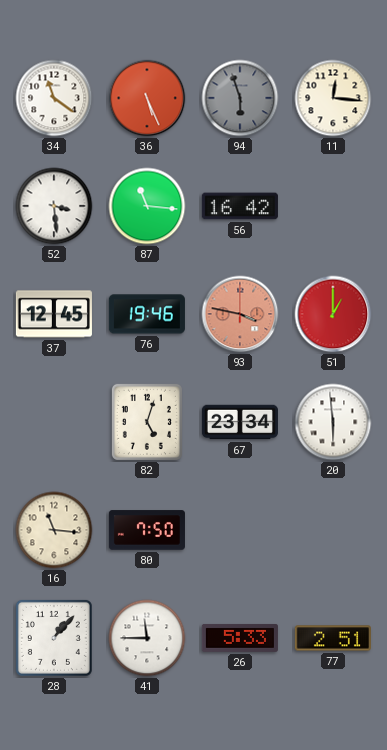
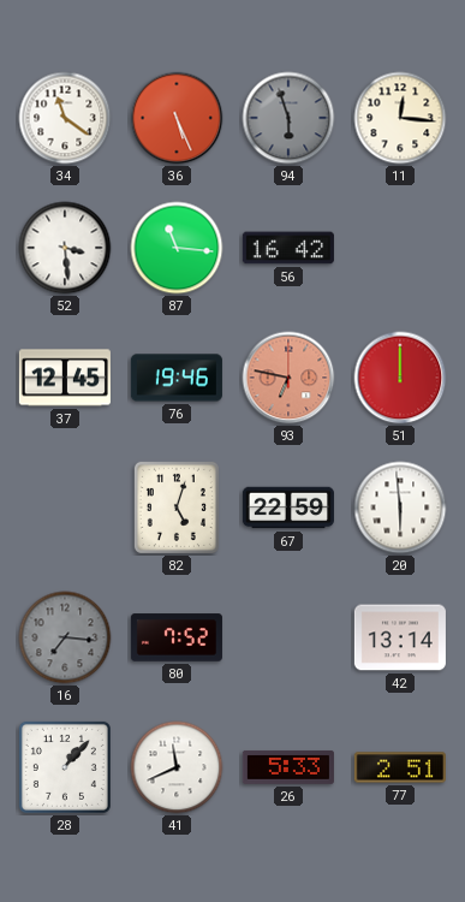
93: 3:47 -> 6:47 (288, 378)
51: 1:00 -> 12:00 (400, 378)
67: 23:34 -> 22:59 (288, 508)
16: 11:16 -> 7:16 (65, 637)
16 dial: cream -> grey (65, 637)
80: 7:50 -> 7:52 (177, 637)
42: none -> 13:14 (400, 637)
41: 11:45 -> 11:41 (177, 767)
